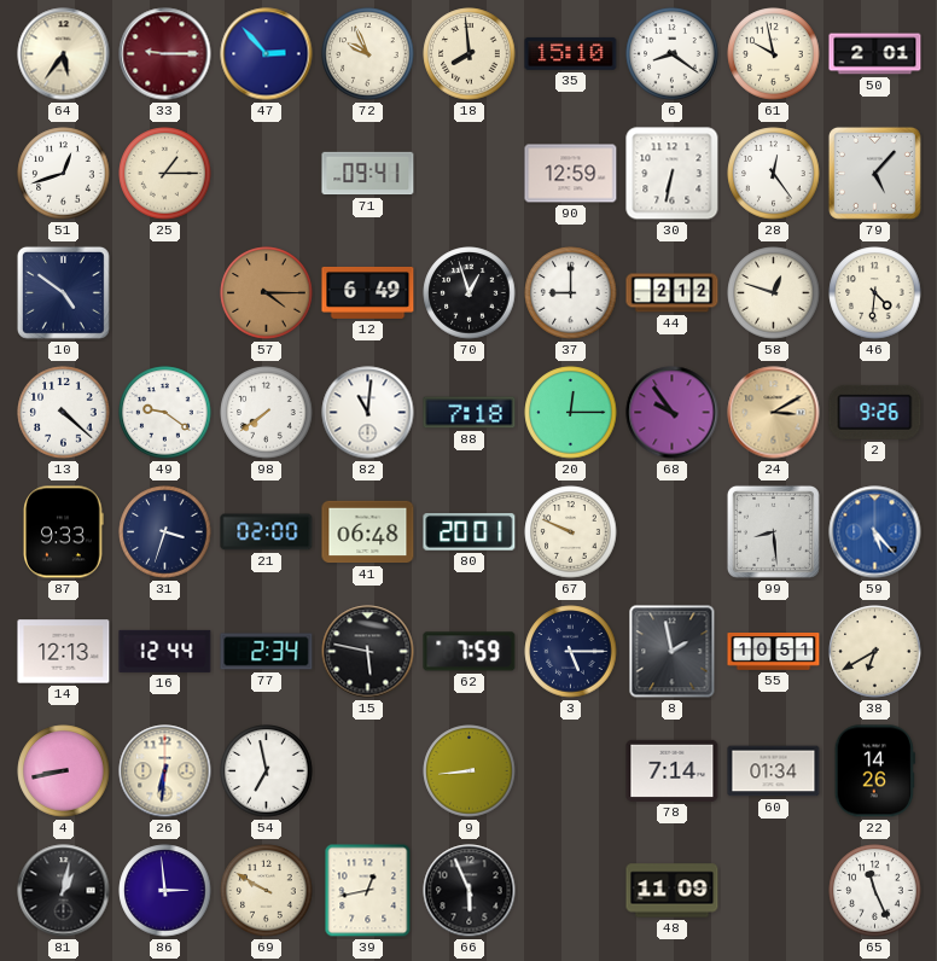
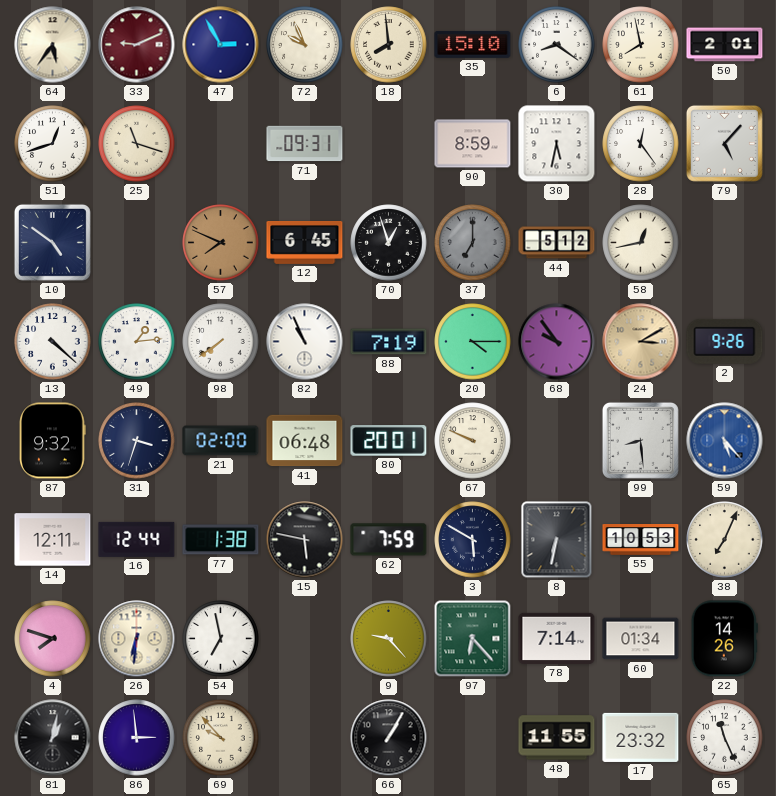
33: 9:15 -> 9:11 (137, 45)
47: 2:53 -> 2:55 (221, 45)
61: 9:58 -> 7:58 (641, 45)
25: 1:15 -> 11:18 (137, 144)
71: 09:41 -> 09:31 (305, 144)
90: 12:59 -> 8:59 (473, 144)
30: 6:32 -> 5:32 (557, 144)
57: 4:15 -> 7:49 (221, 243)
12: 6:49 -> 6:45 (305, 242)
37: 9:00 -> 7:00 (473, 243)
37 dial: white -> grey (473, 243)
44: 2:12 -> 5:12 (557, 243)
58: 12:48 -> 12:43 (641, 243)
46: 4:31 -> none (875, 293)
49: 9:21 -> 1:14 (137, 342)
82: 11:01 -> 10:56 (305, 342)
88: 7:18 -> 7:19 (389, 342)
20: 12:15 -> 4:15 (473, 342)
87: 9:33 -> 9:32 (53, 441)
14: 12:13 -> 12:11 (53, 540)
77: 2:34 -> 1:38 (221, 540)
3: 5:15 -> 5:50 (473, 540)
8: 1:58 -> 6:32 (557, 540)
55: 10:51 -> 10:53 (641, 540)
38: 6:40 -> 7:04 (725, 540)
4: 8:43 -> 7:48 (53, 639)
9: 8:44 -> 9:23 (389, 639)
97: none -> 6:23 (473, 639)
69: 9:50 -> 9:53 (221, 738)
39: 12:43 -> none (368, 891)
66: 5:56 -> 1:05 (389, 738)
48: 11:09 -> 11:55 (557, 738)
17: none -> 23:32 (641, 737)
